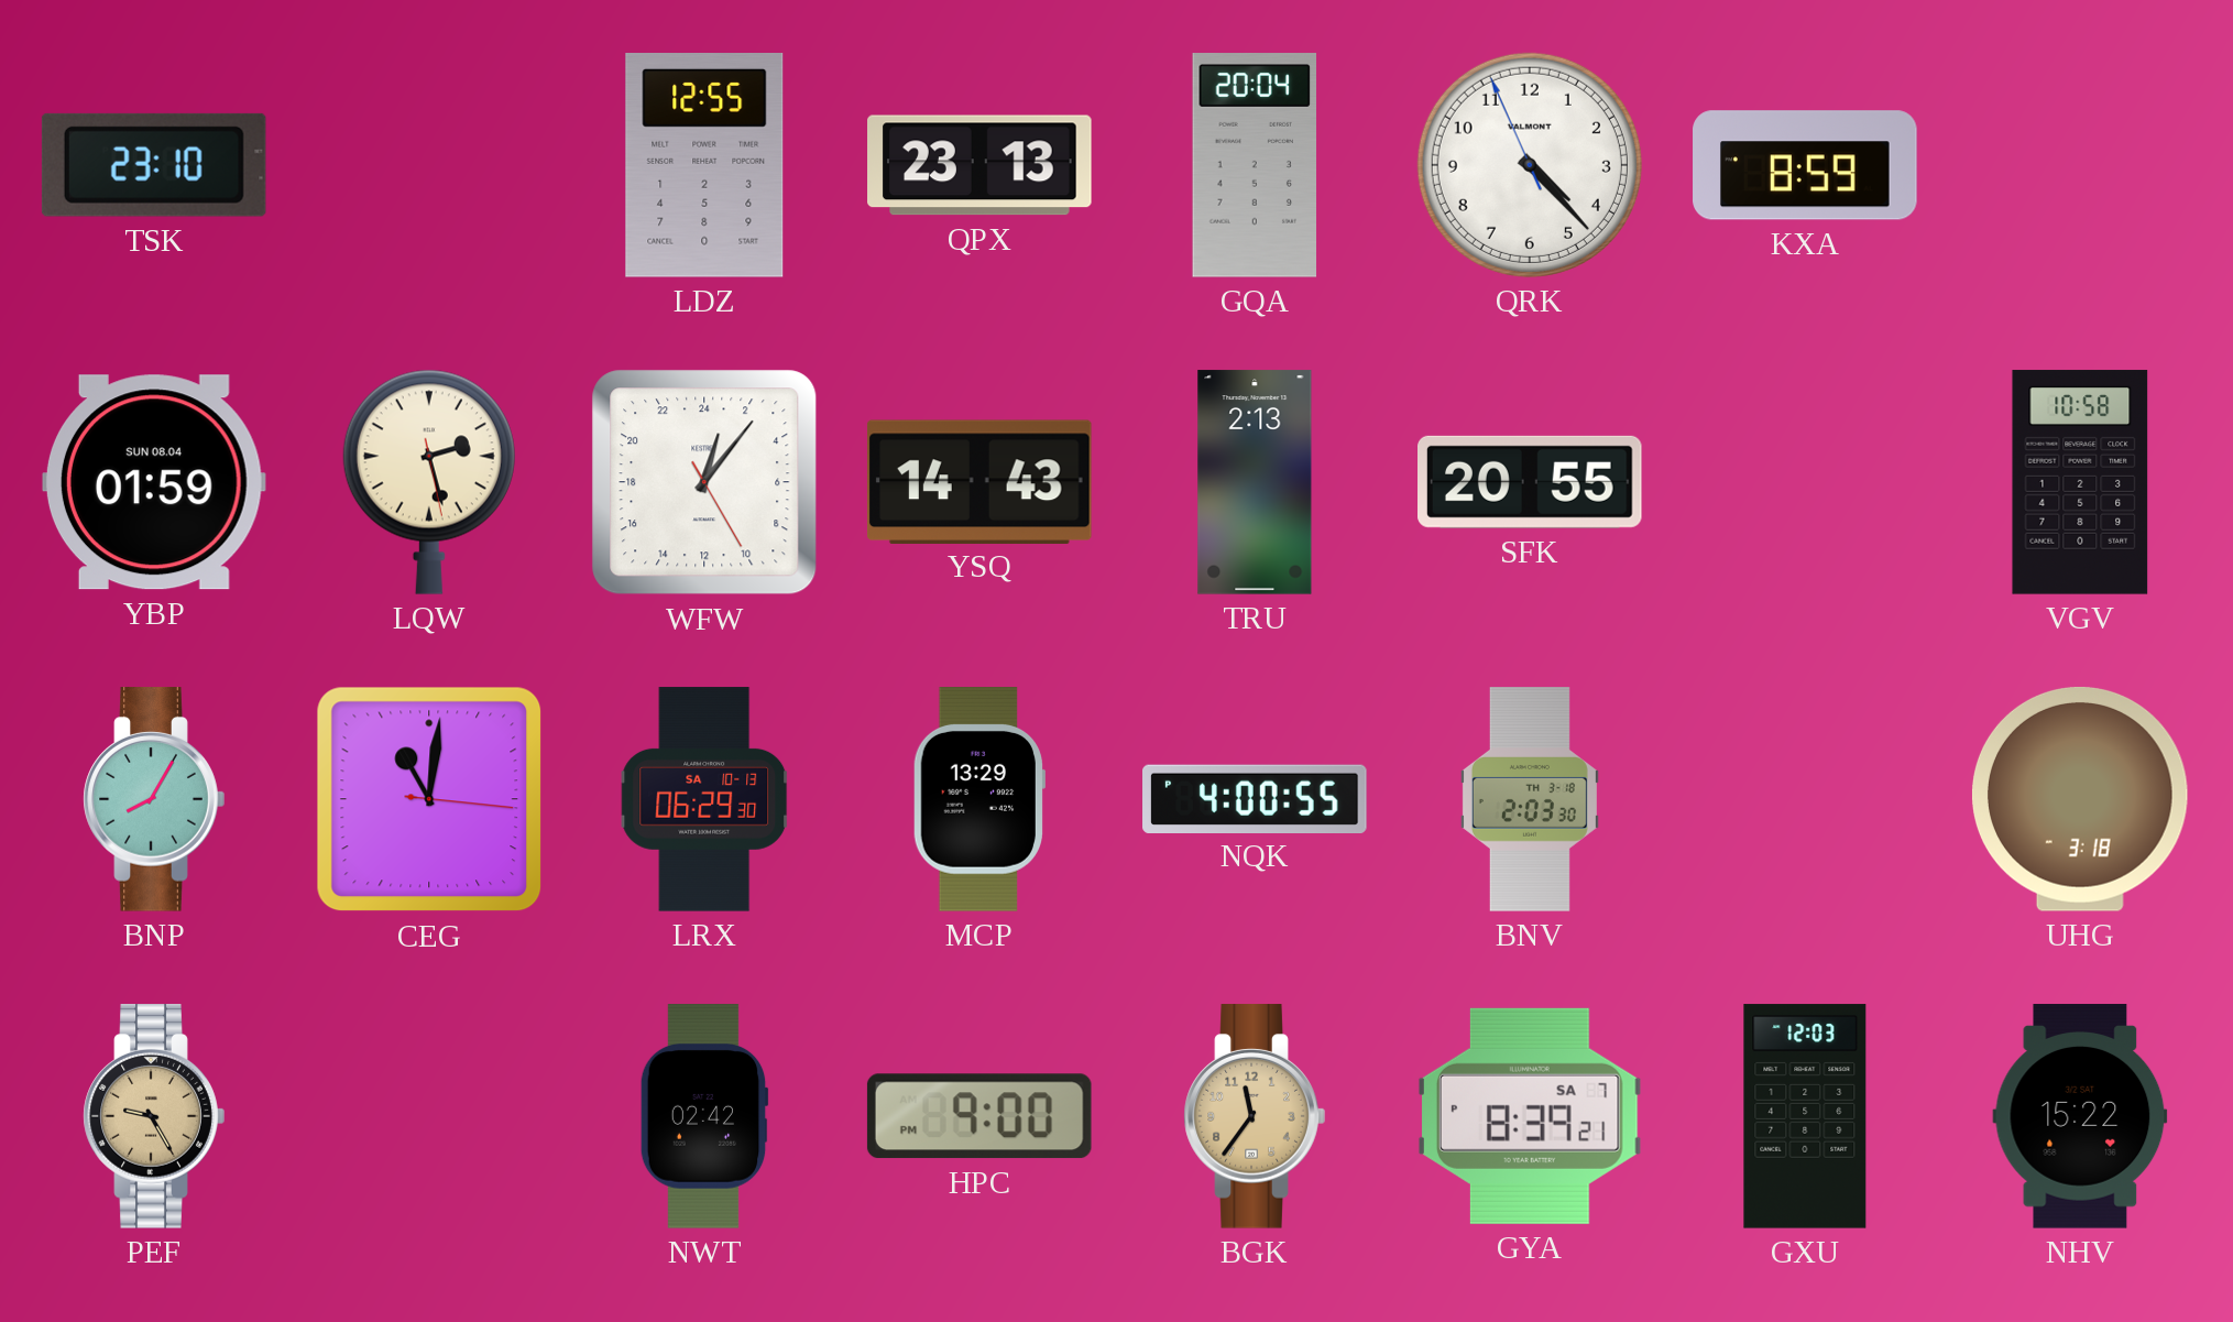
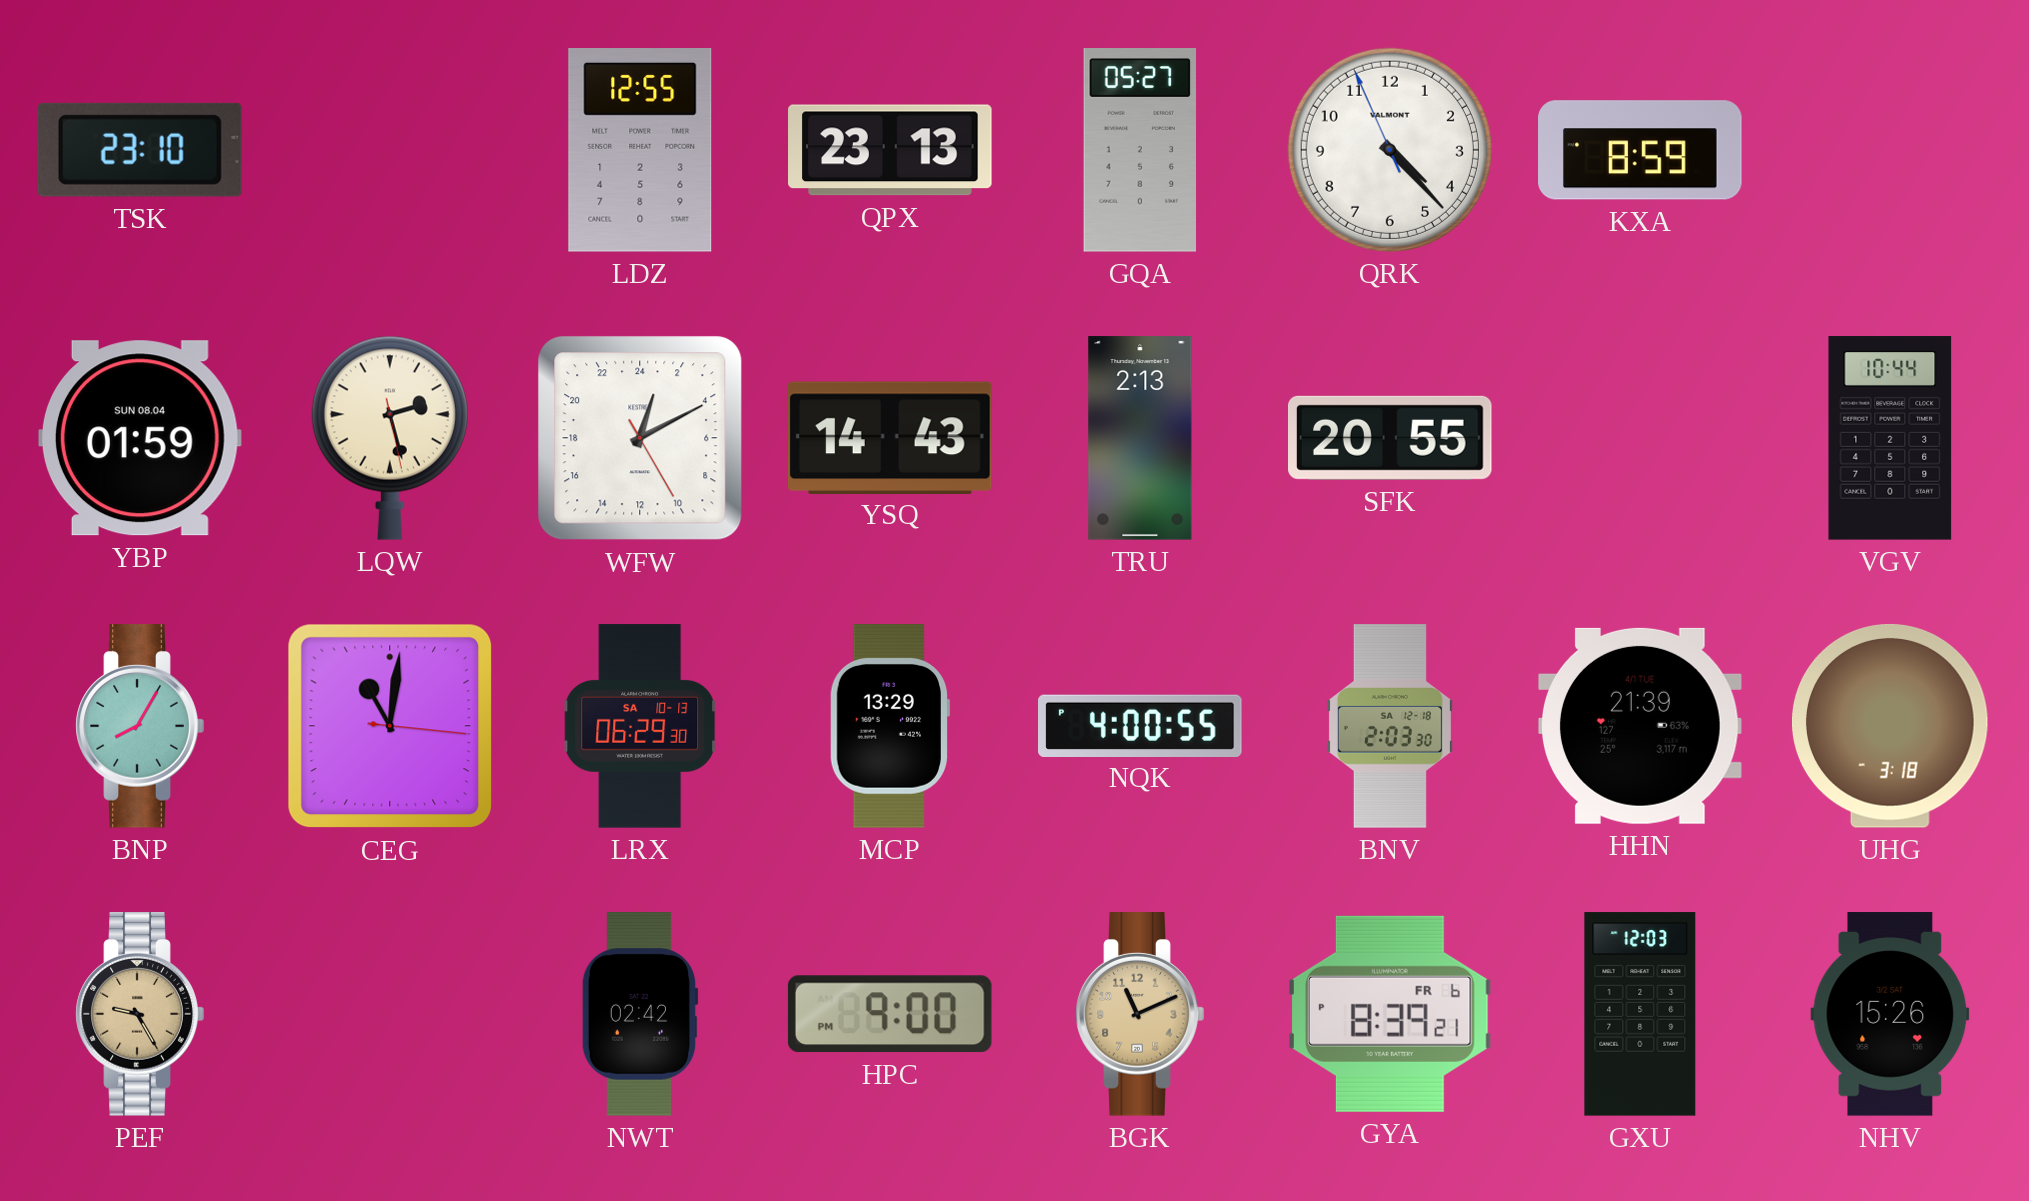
GQA: 20:04 -> 05:27 (1140, 150)
WFW: 1:06 -> 1:10 (640, 438)
VGV: 10:58 -> 10:44 (1890, 438)
BNV date: TH 3-18 -> SA 12-18 (1390, 726)
HHN: none -> 21:39 (1640, 726)
BGK: 11:36 -> 11:11 (1140, 1014)
GYA date: SA 7 -> FR 6 (1390, 1014)
NHV: 15:22 -> 15:26 (1890, 1014)
